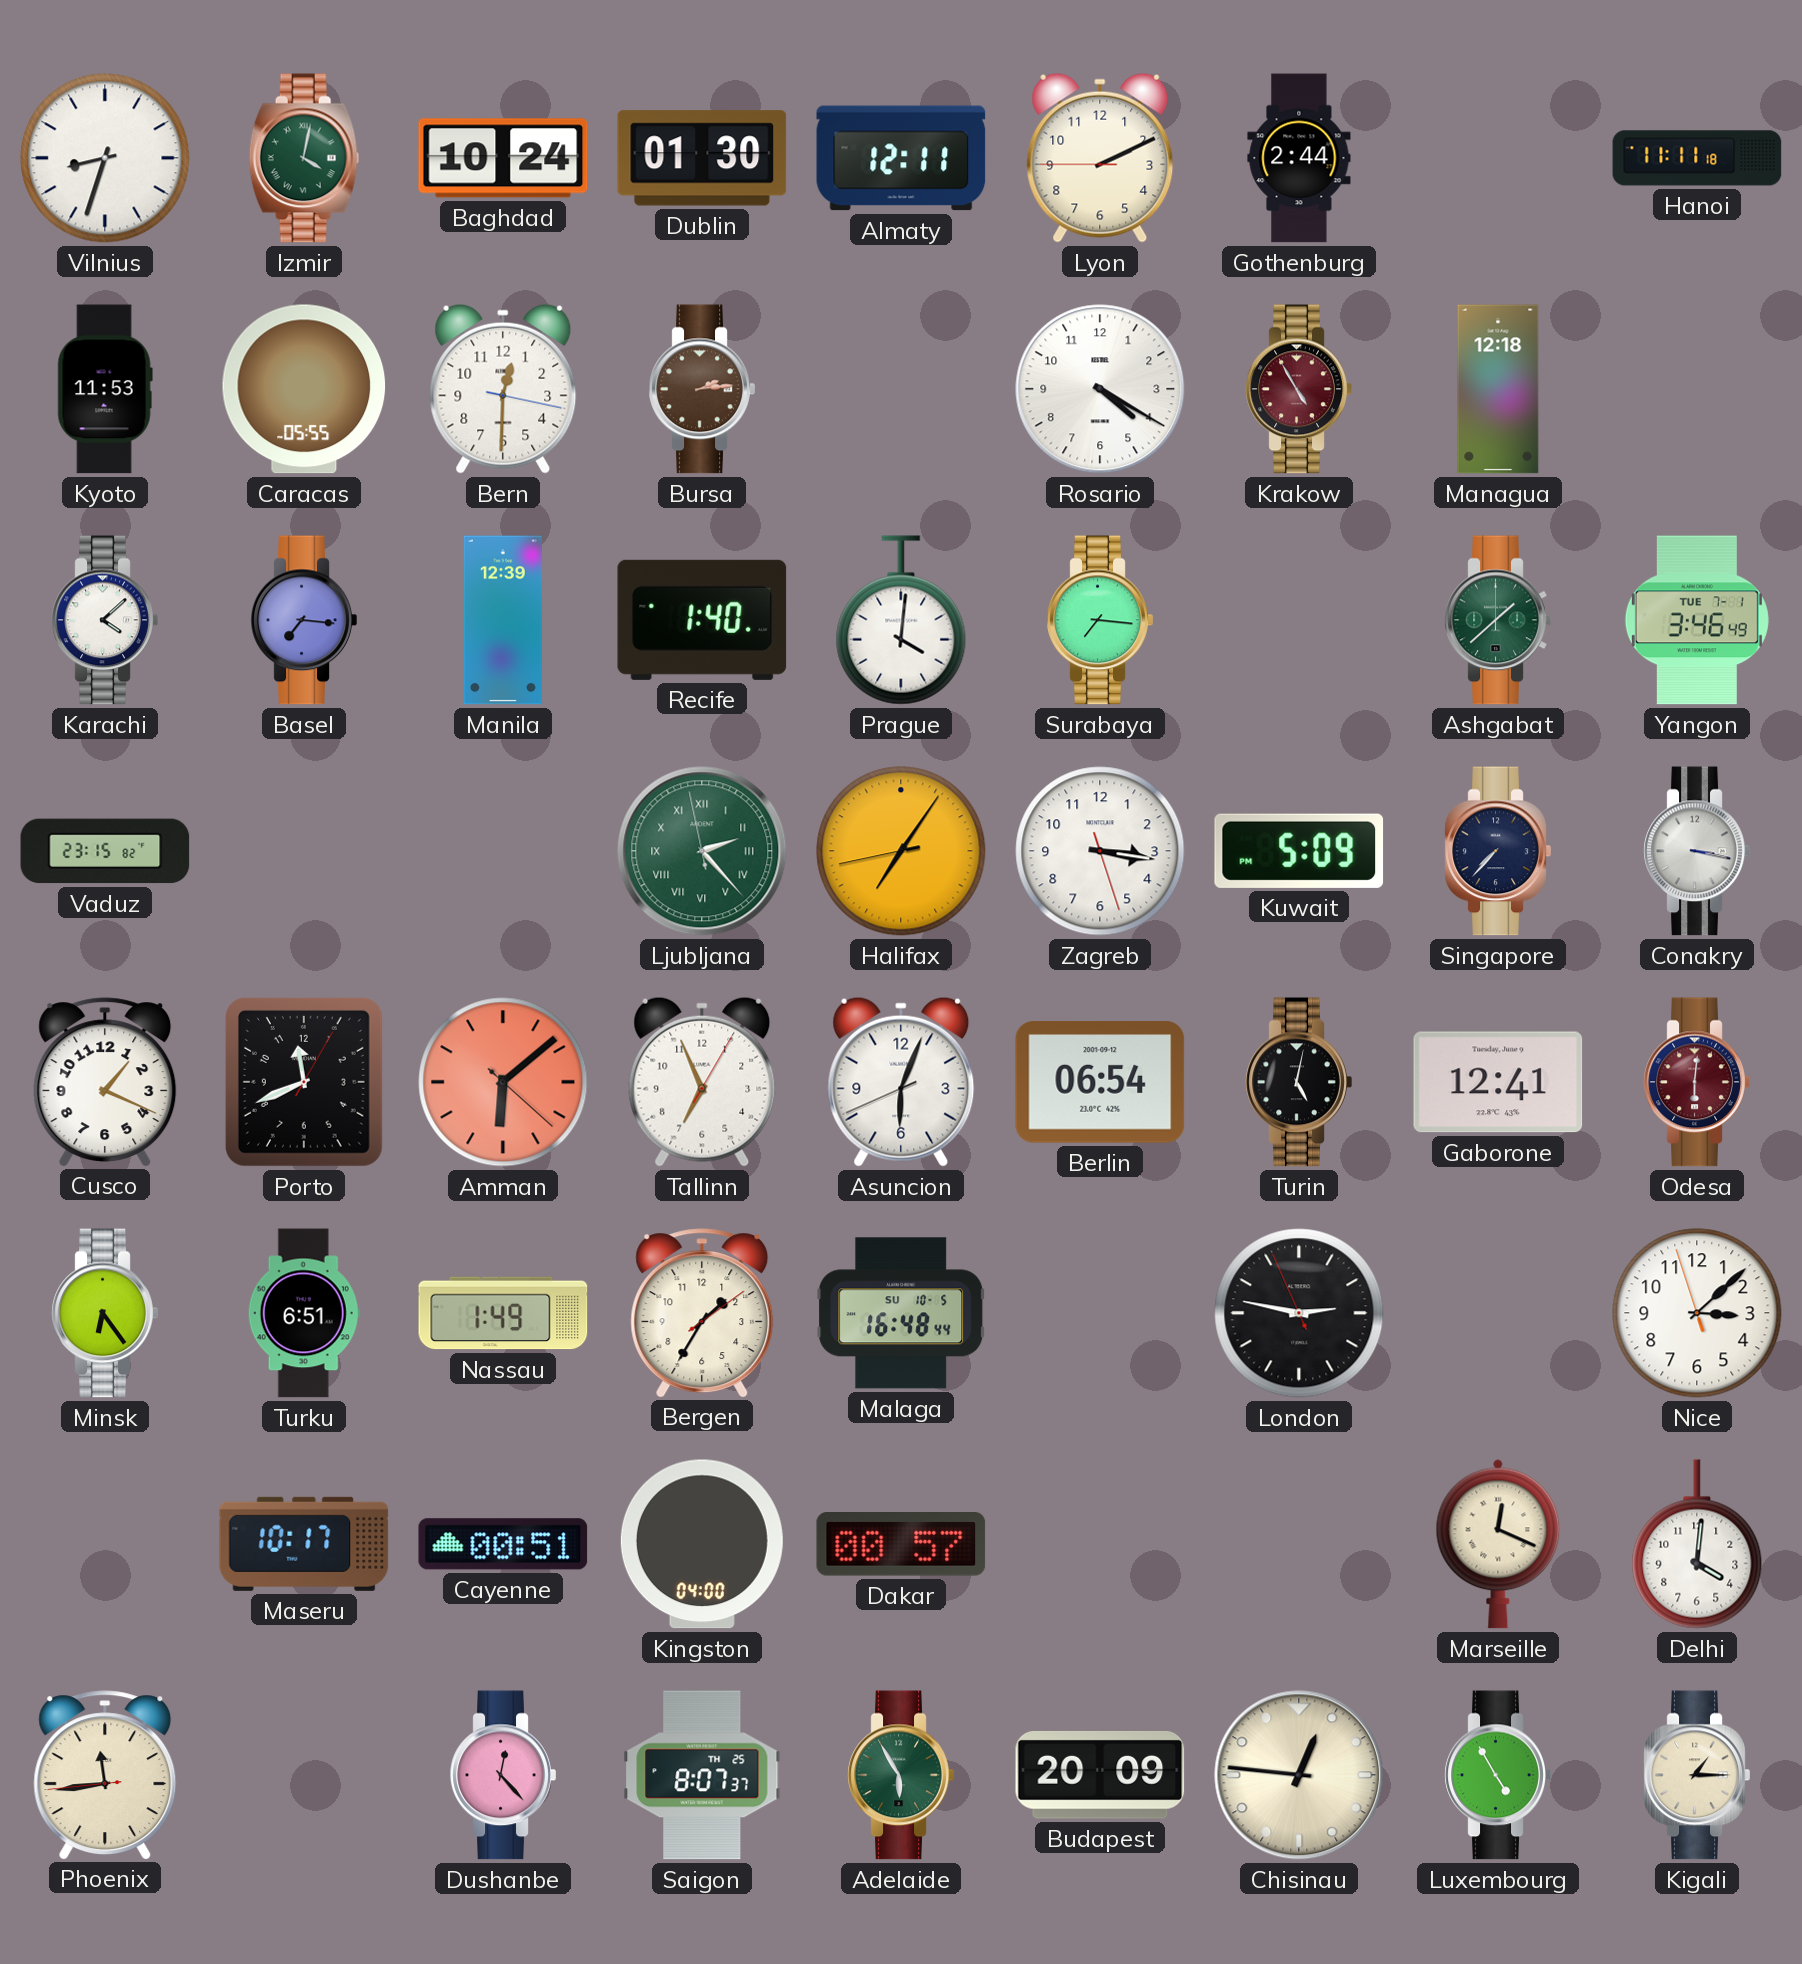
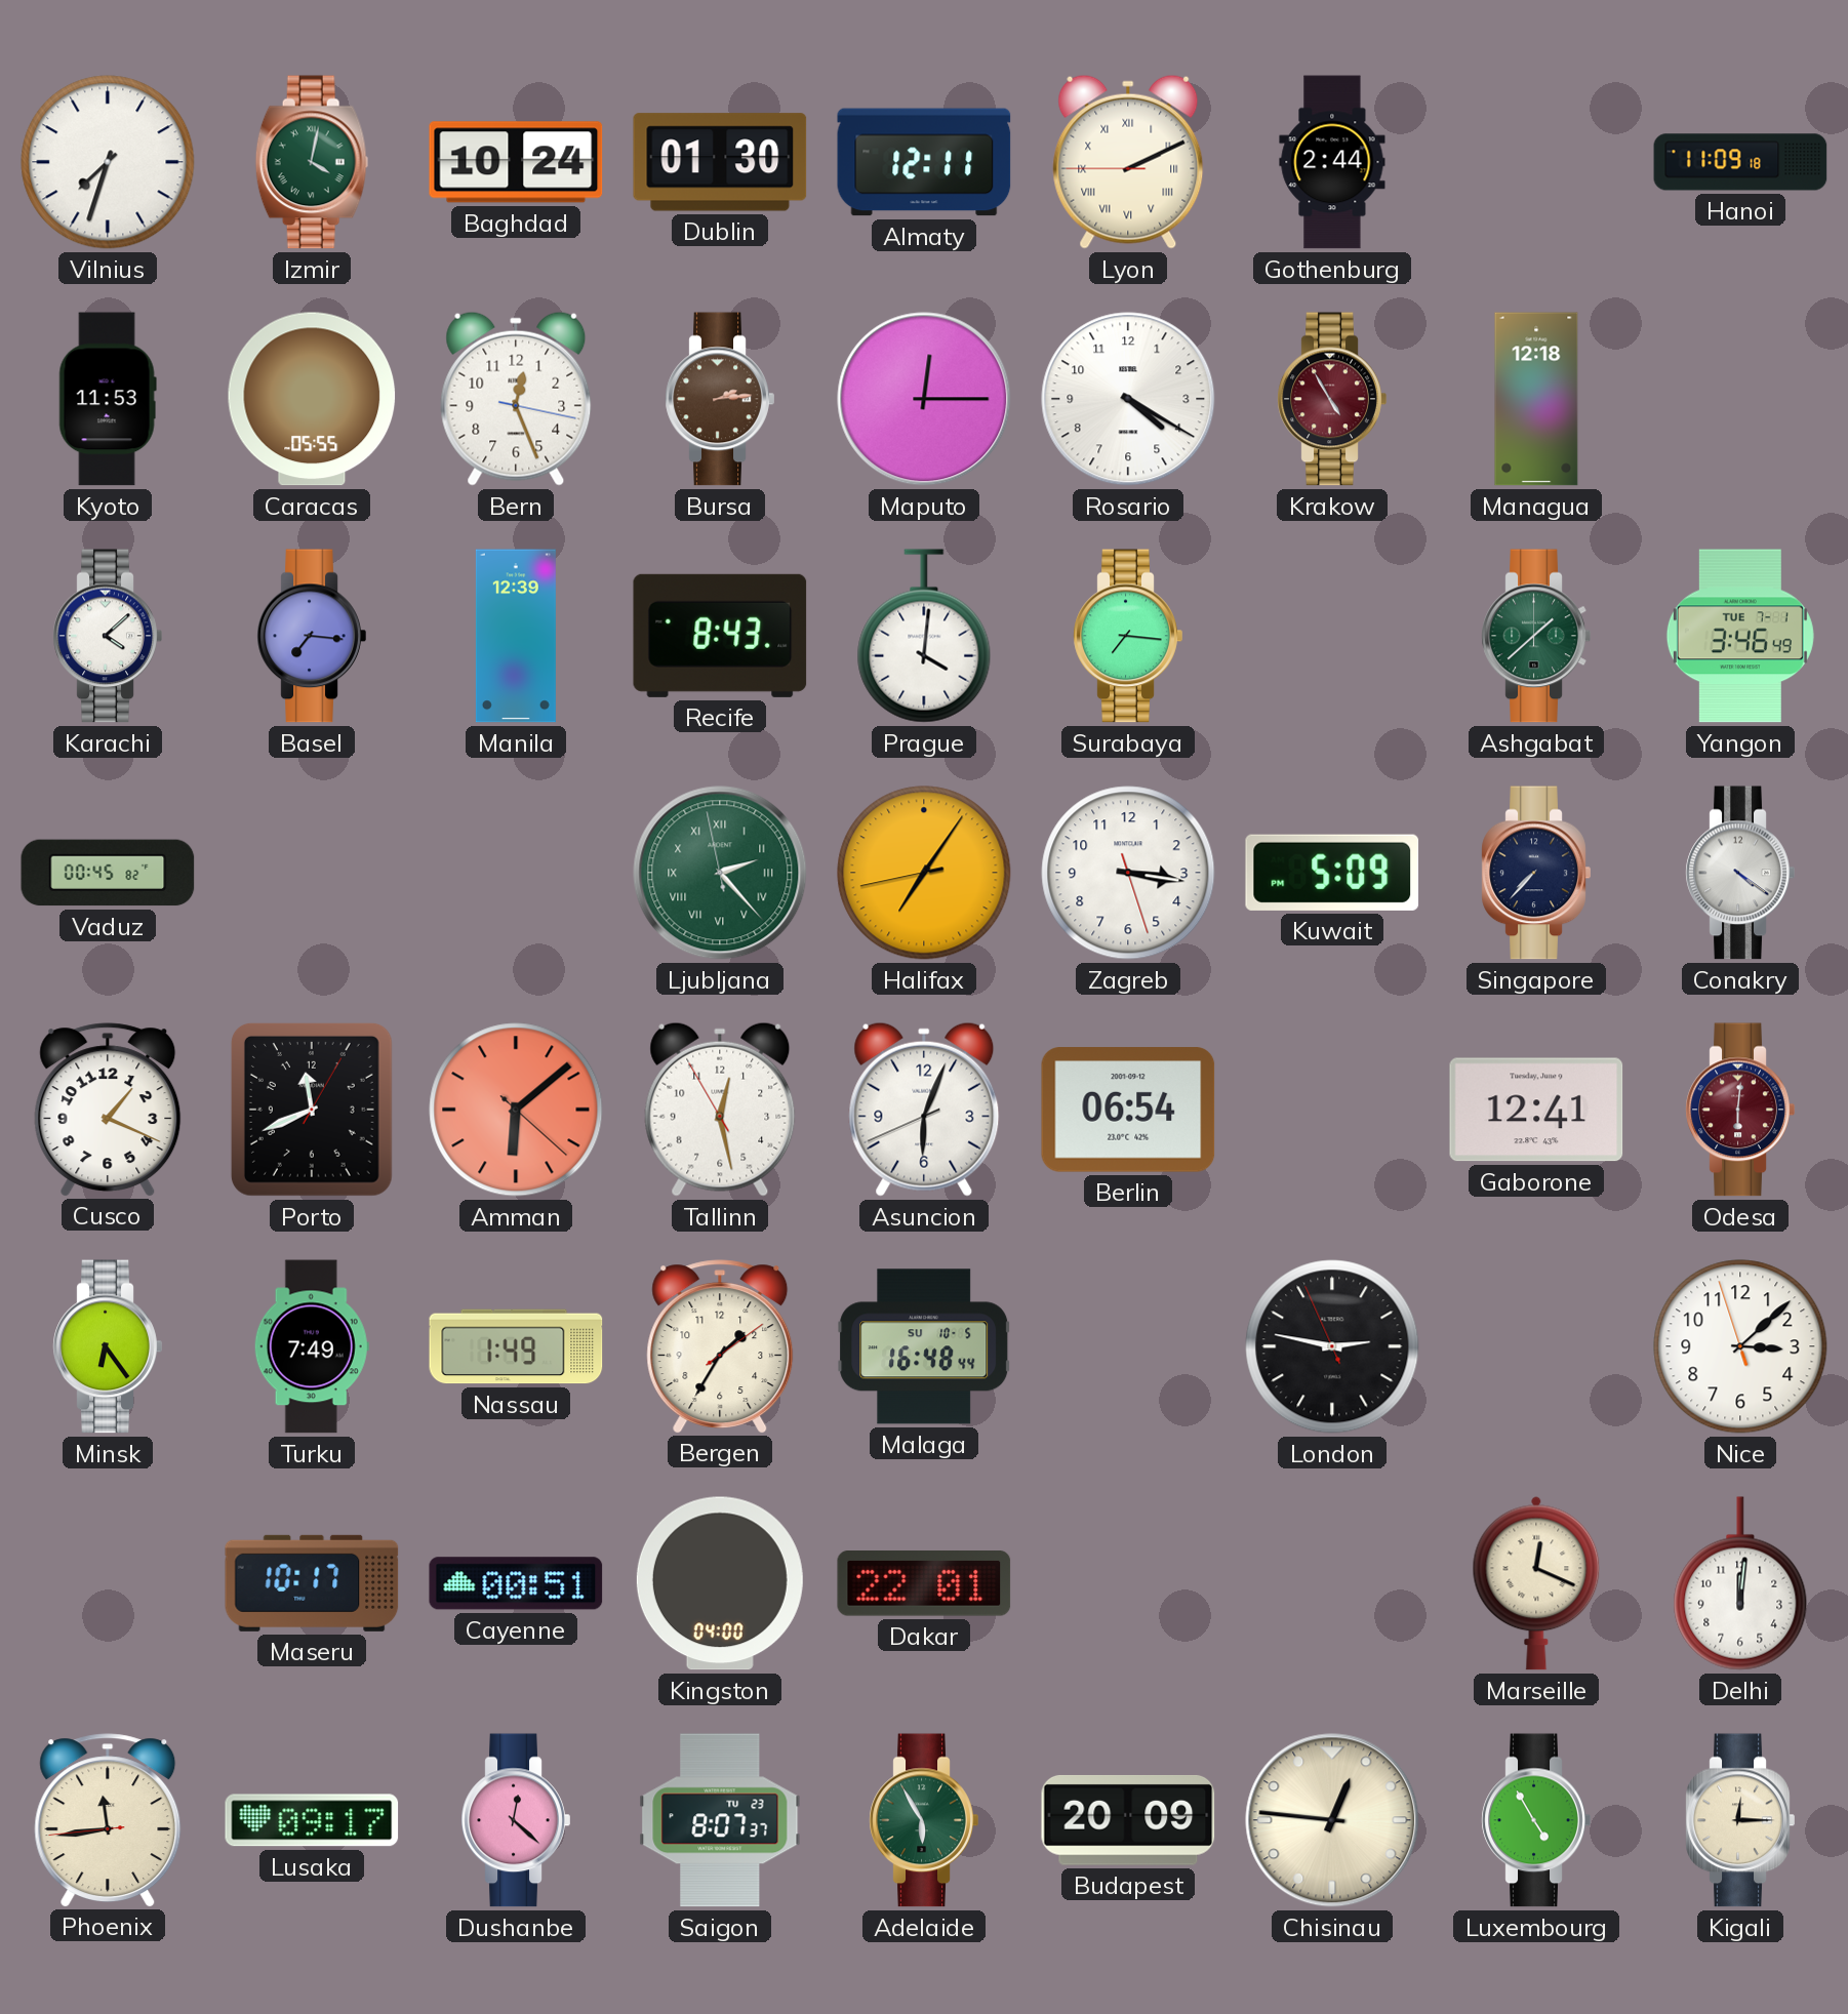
Vilnius: 8:33 -> 7:33 (108, 162)
Lyon numerals: Arabic -> Roman (1128, 162)
Hanoi: 11:11 -> 11:09 (1740, 162)
Bern: 12:30 -> 12:26 (516, 399)
Maputo: none -> 12:15 (924, 399)
Recife: 1:40 -> 8:43 (720, 636)
Vaduz: 23:15 -> 00:45 (108, 873)
Conakry: 3:17 -> 4:21 (1740, 873)
Tallinn: 6:56 -> 12:27 (720, 1110)
Turin: 5:02 -> none (1299, 1082)
Turku: 6:51 -> 7:49 (312, 1346)
Dakar: 00:57 -> 22:01 (924, 1584)
Delhi: 4:01 -> 12:01 (1740, 1583)
Lusaka: none -> 09:17 (312, 1820)
Dushanbe: 12:23 -> 12:22 (516, 1820)
Saigon date: TH 25 -> TU 23 (720, 1820)
Kigali: 1:15 -> 12:15 (1740, 1820)
